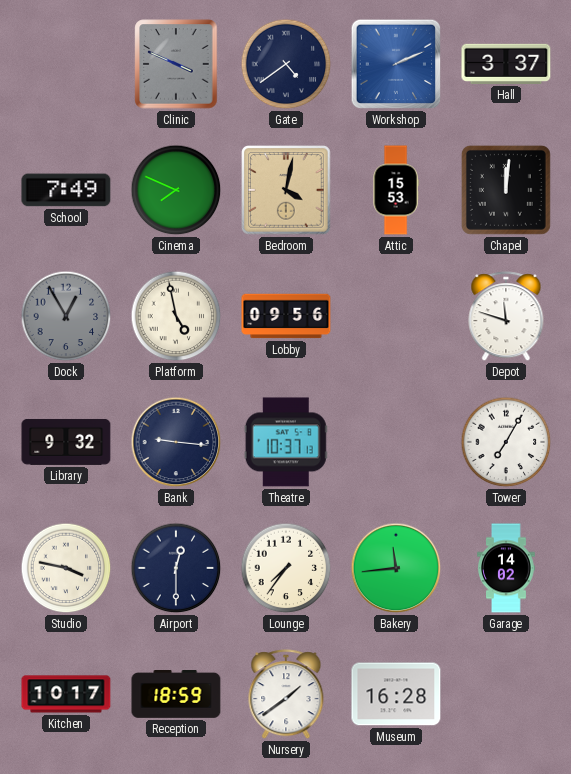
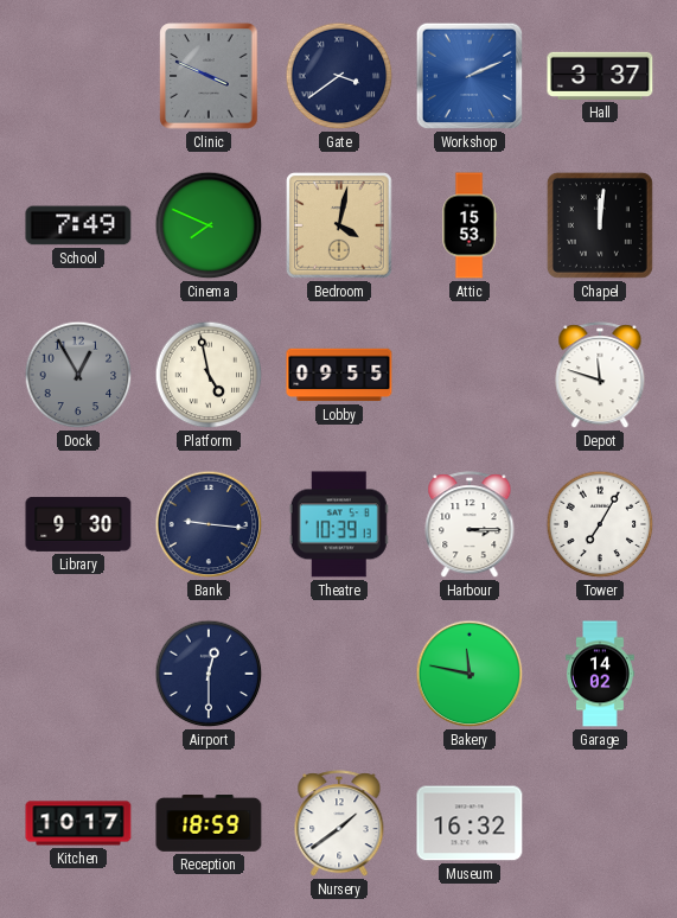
Gate: 4:39 -> 3:39 (339, 76)
Lobby: 09:56 -> 09:55 (339, 375)
Library: 9:32 -> 9:30 (78, 524)
Theatre: 10:37 -> 10:39 (339, 524)
Harbour: none -> 3:15 (470, 525)
Studio: 3:47 -> none (66, 568)
Lounge: 7:36 -> none (286, 568)
Bakery: 11:44 -> 11:47 (470, 674)
Museum: 16:28 -> 16:32 (470, 823)
